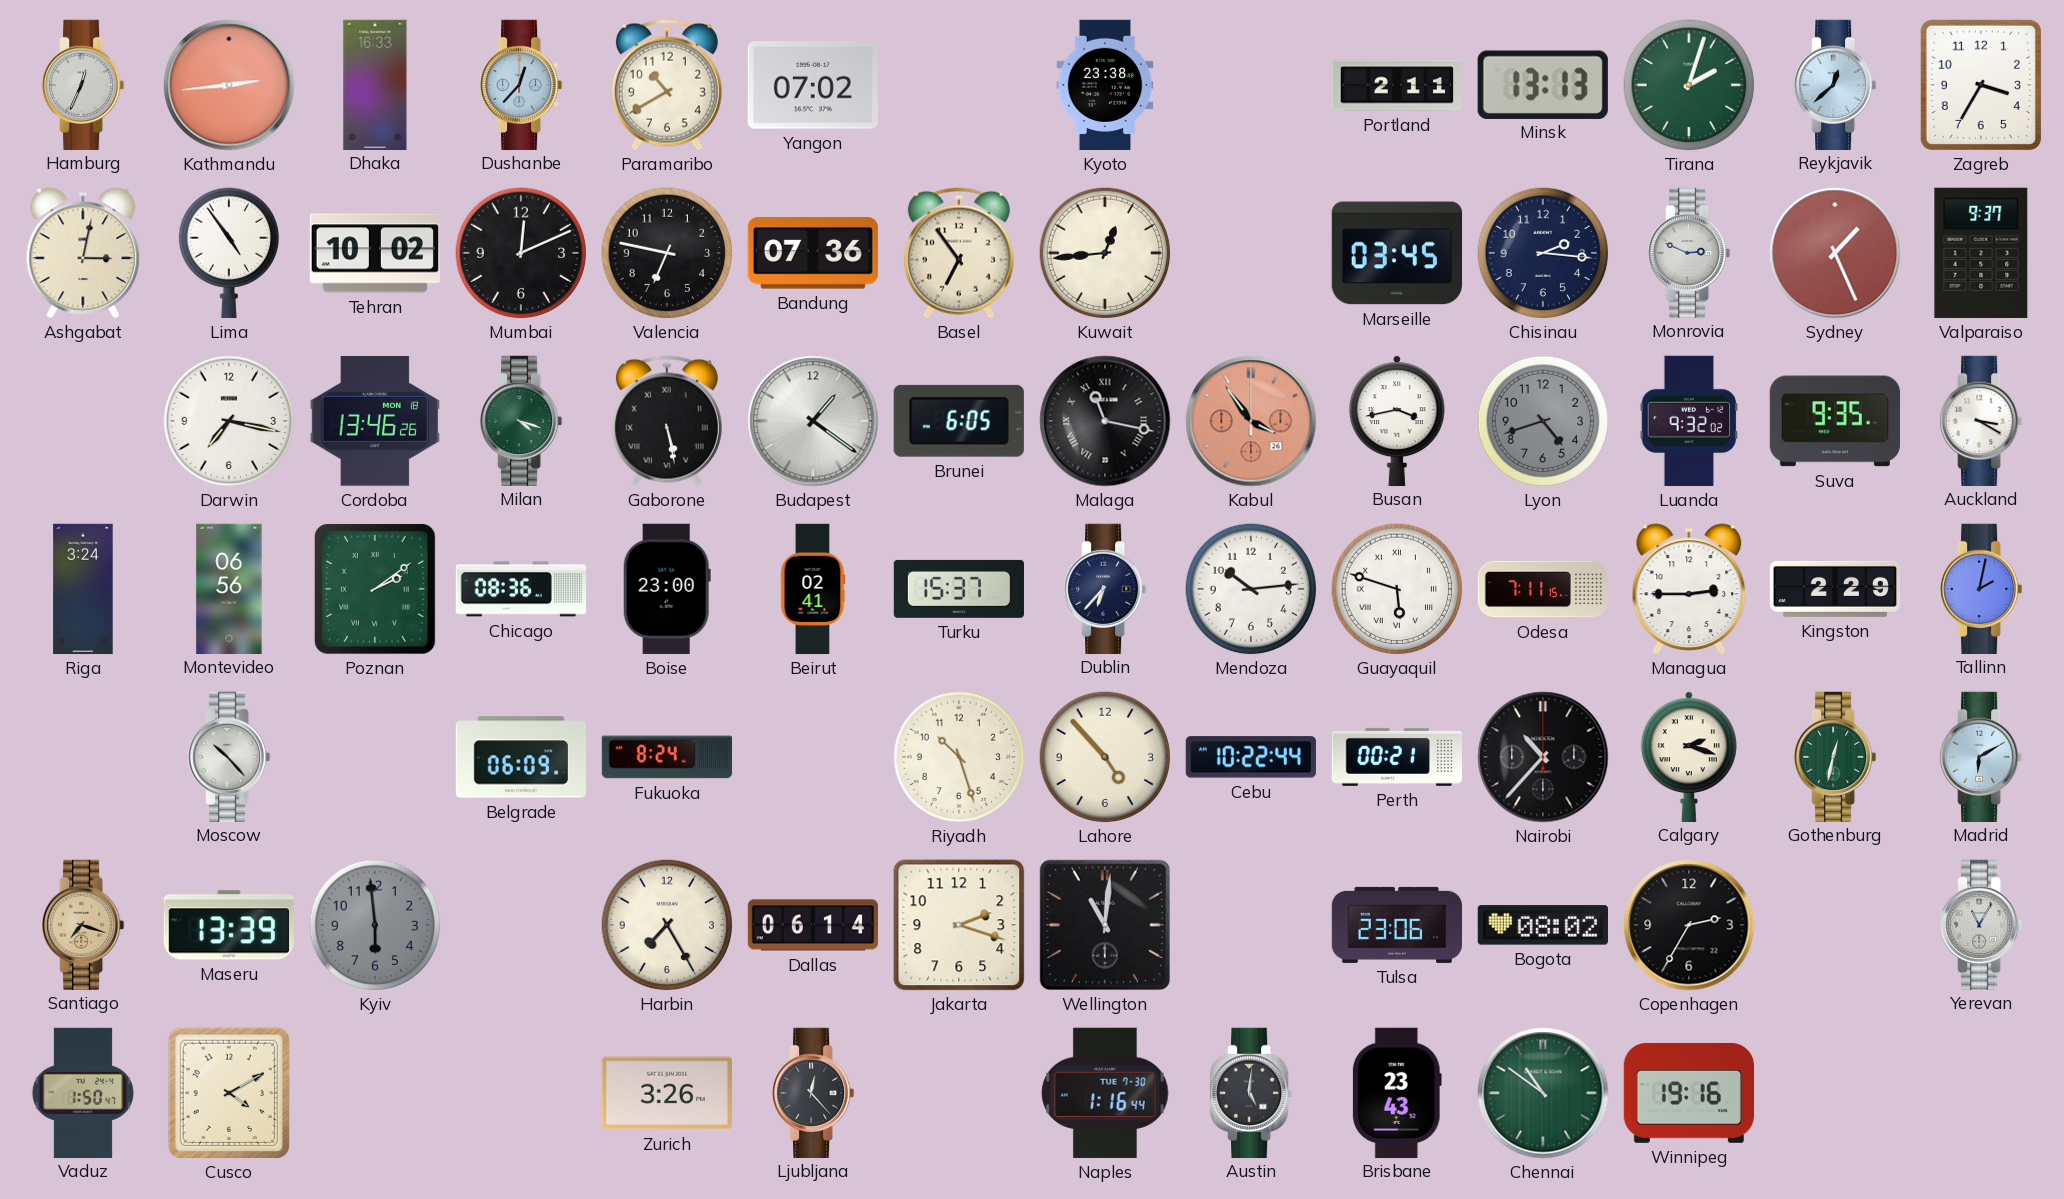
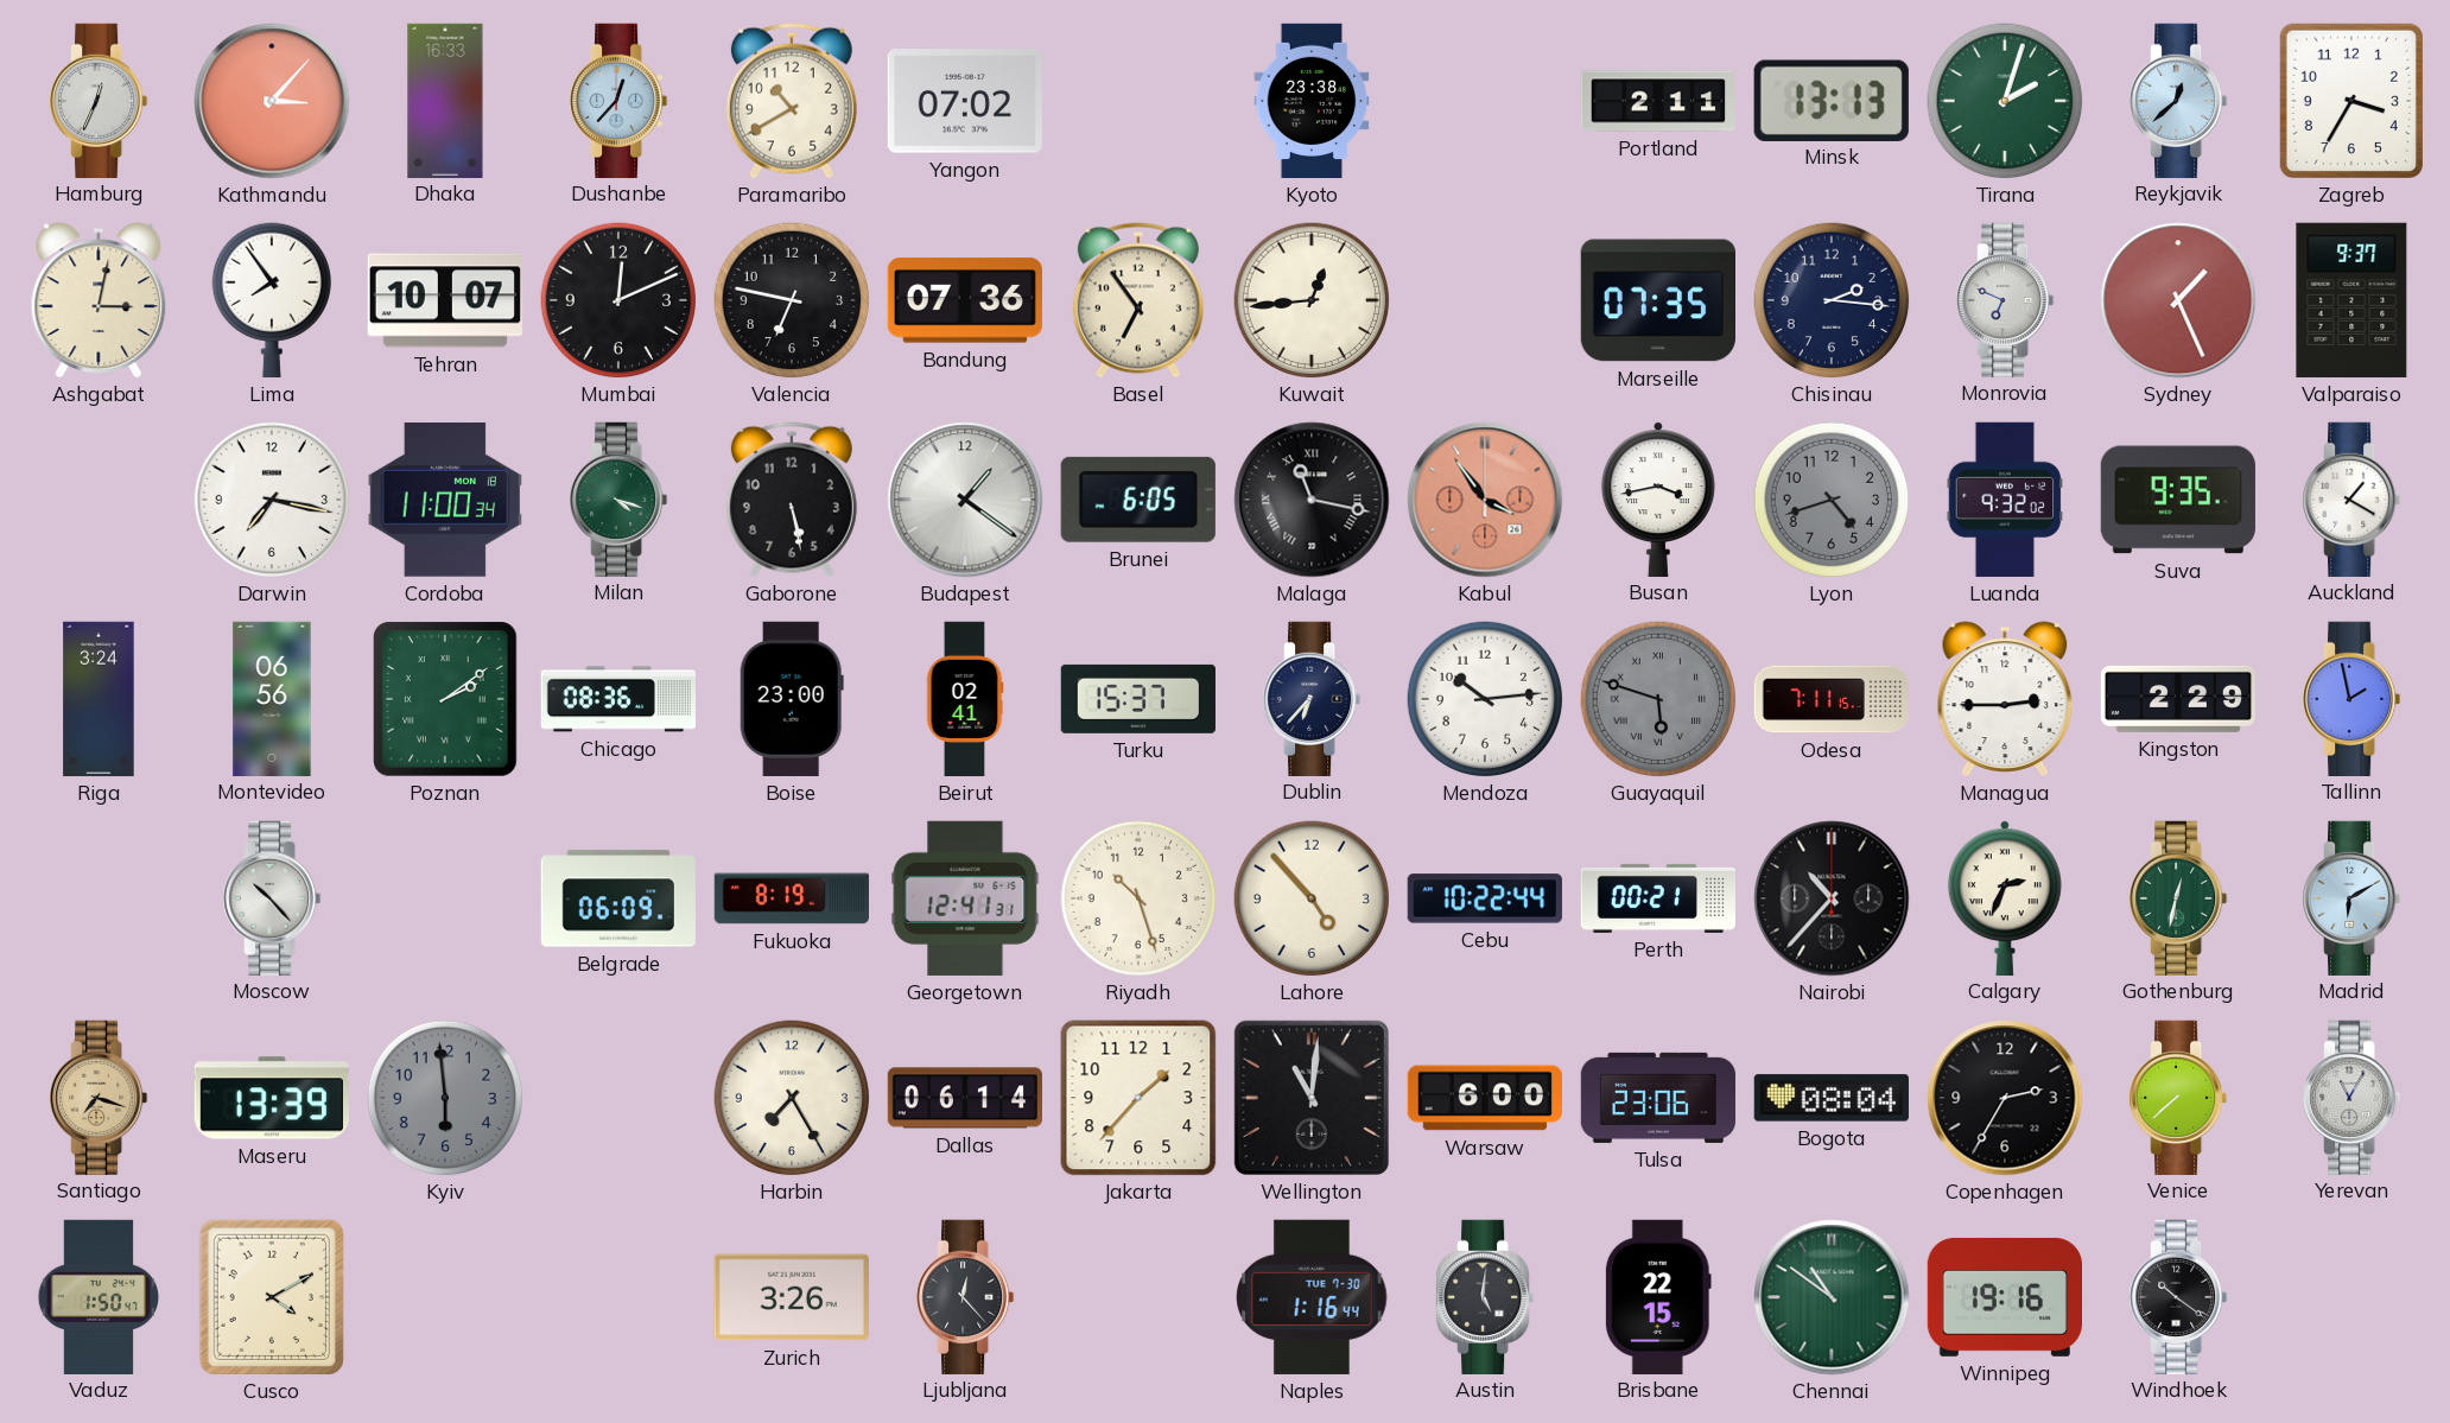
Kathmandu: 2:44 -> 3:07 (272, 101)
Lima: 4:54 -> 7:54 (271, 300)
Tehran: 10:02 -> 10:07 (445, 300)
Marseille: 03:45 -> 07:35 (1657, 300)
Monrovia: 2:49 -> 6:49 (2005, 299)
Cordoba: 13:46 -> 11:00 (445, 500)
Gaborone numerals: Roman -> Arabic (792, 500)
Auckland: 3:20 -> 1:20 (2351, 498)
Guayaquil dial: white -> grey (1658, 699)
Tallinn: 2:02 -> 1:58 (2351, 698)
Fukuoka: 8:24 -> 8:19 (791, 898)
Georgetown: none -> 12:41 (965, 898)
Calgary: 2:18 -> 2:34 (2005, 897)
Jakarta: 2:18 -> 1:37 (1138, 1098)
Warsaw: none -> 6:00 (1484, 1098)
Bogota: 08:02 -> 08:04 (1832, 1098)
Venice: none -> 7:38 (2178, 1097)
Brisbane: 23:43 -> 22:15 (1658, 1296)
Windhoek: none -> 10:21 (2178, 1296)
